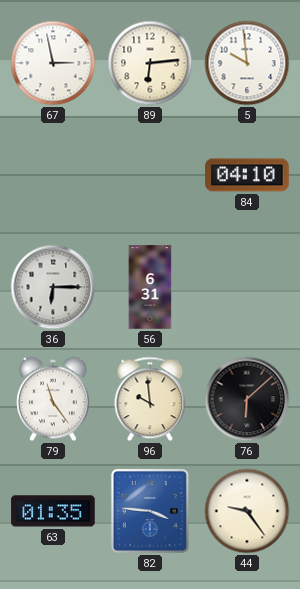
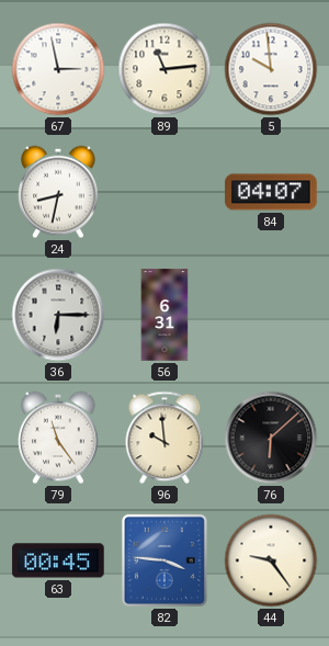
89: 6:14 -> 11:14 (164, 69)
24: none -> 8:32 (58, 192)
84: 04:10 -> 04:07 (271, 192)
63: 01:35 -> 00:45 (58, 560)
